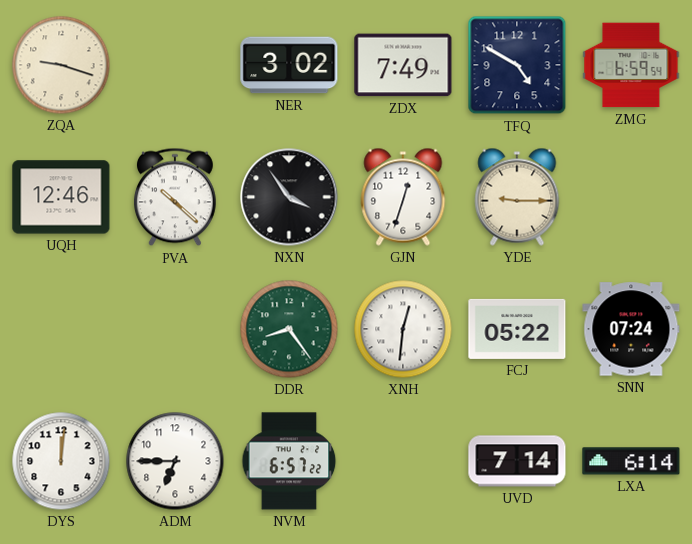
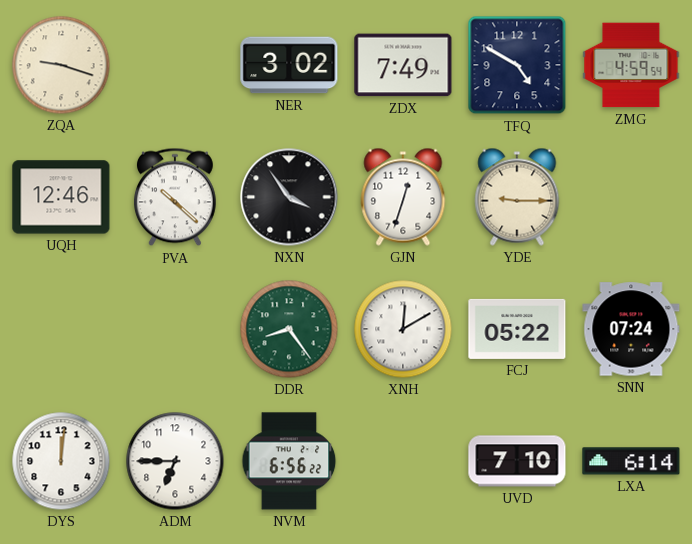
ZMG: 6:59 -> 4:59 (631, 65)
XNH: 12:31 -> 12:10 (403, 329)
NVM: 6:57 -> 6:56 (289, 461)
UVD: 7:14 -> 7:10 (517, 461)
